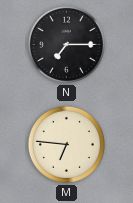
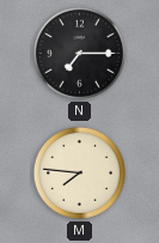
M: 6:46 -> 7:46 (79, 172)
